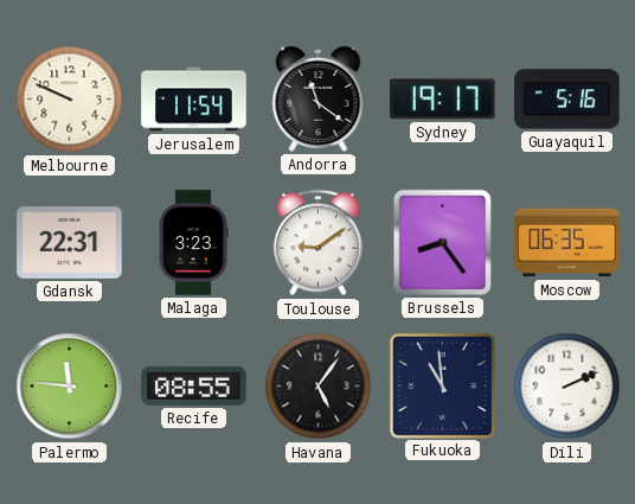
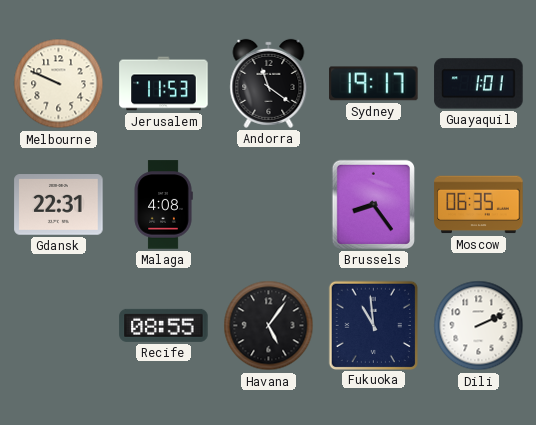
Jerusalem: 11:54 -> 11:53 (164, 84)
Guayaquil: 5:16 -> 1:01 (479, 84)
Malaga: 3:23 -> 4:08 (163, 205)
Toulouse: 9:09 -> none (317, 243)
Palermo: 11:46 -> none (70, 387)
